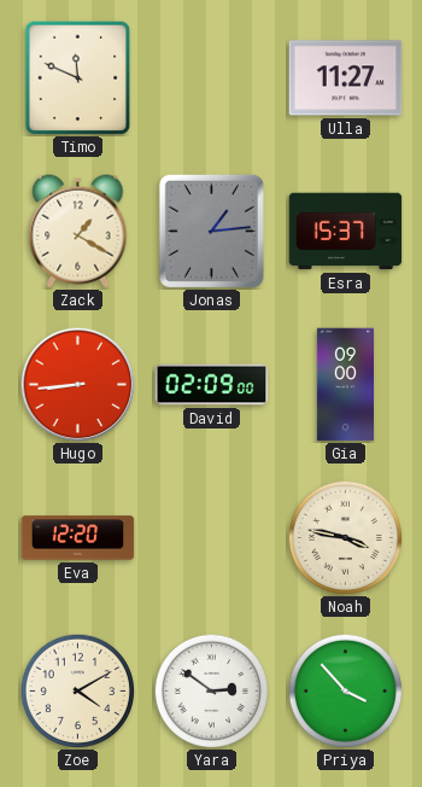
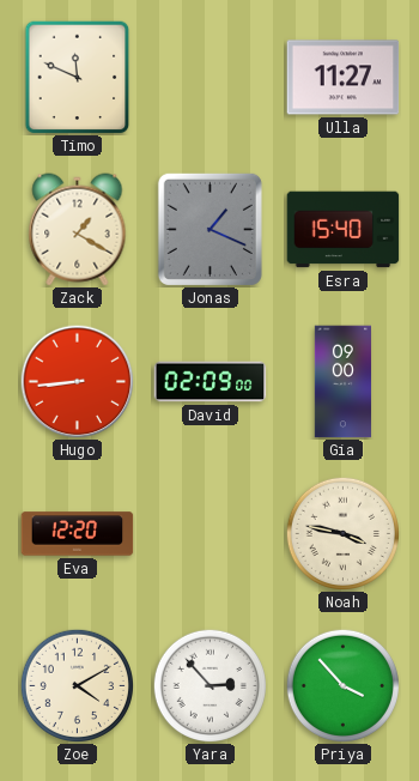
Jonas: 1:14 -> 1:19 (209, 229)
Esra: 15:37 -> 15:40 (344, 230)
Yara: 2:51 -> 2:53 (209, 685)
